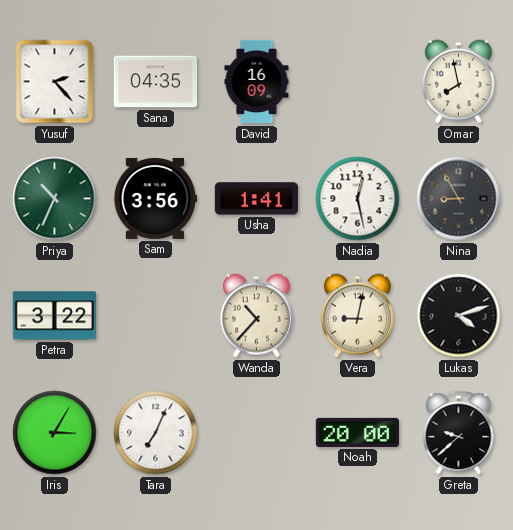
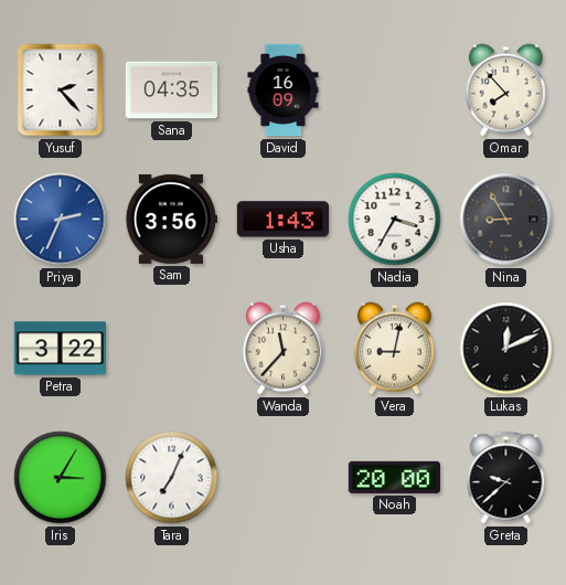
Omar: 7:58 -> 7:53 (505, 91)
Priya: 10:34 -> 2:34 (61, 220)
Priya dial: green -> blue (61, 220)
Usha: 1:41 -> 1:43 (282, 220)
Nadia: 12:28 -> 3:35 (395, 220)
Wanda: 10:37 -> 11:37 (282, 349)
Lukas: 4:12 -> 12:11 (506, 349)
